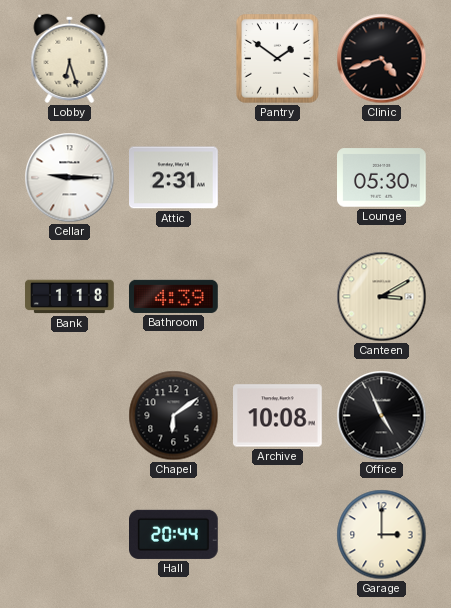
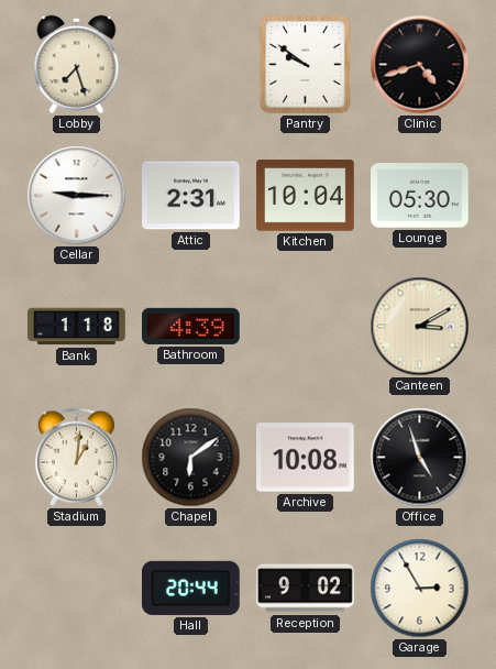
Lobby: 6:27 -> 7:27 (77, 64)
Pantry: 1:51 -> 9:51 (306, 65)
Kitchen: none -> 10:04 (306, 196)
Stadium: none -> 1:01 (76, 458)
Office: 4:56 -> 4:57 (420, 458)
Reception: none -> 9:02 (306, 589)
Garage: 3:00 -> 2:55 (420, 589)
